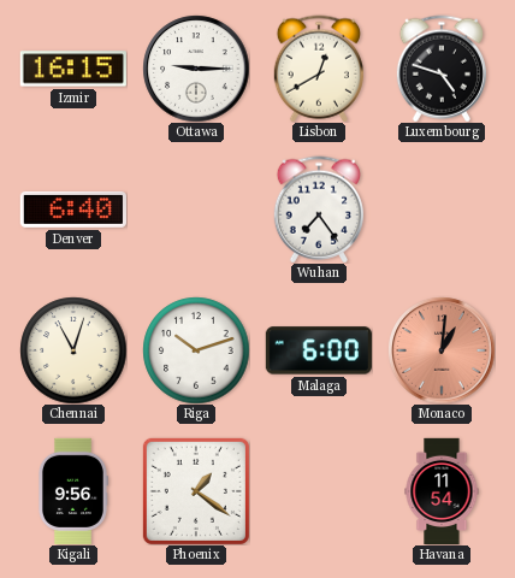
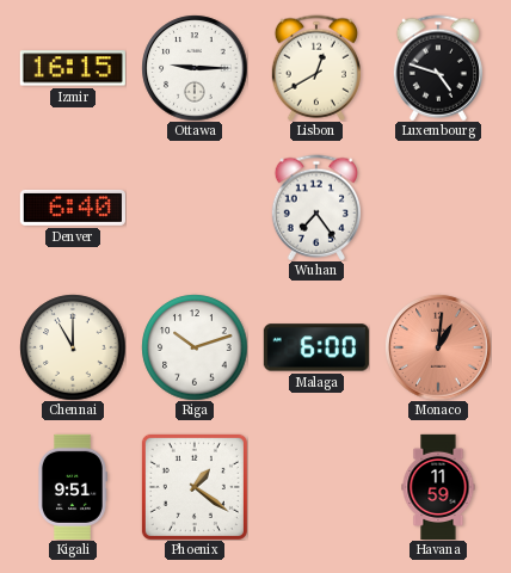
Chennai: 11:03 -> 11:00 (73, 347)
Kigali: 9:56 -> 9:51 (72, 487)
Havana: 11:54 -> 11:59 (438, 486)
